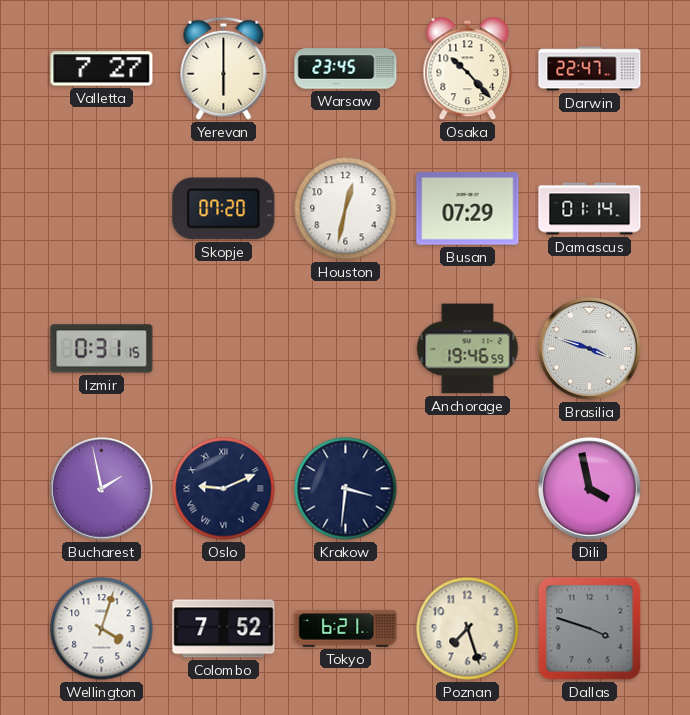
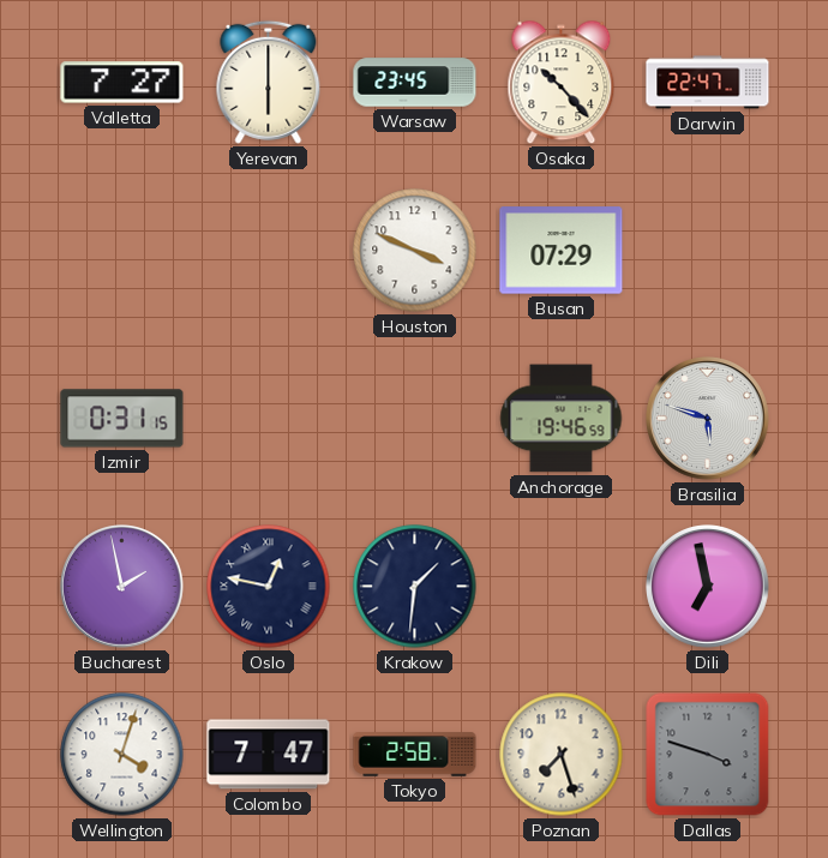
Skopje: 07:20 -> none (224, 209)
Houston: 12:32 -> 3:49 (415, 251)
Damascus: 01:14 -> none (590, 209)
Brasilia: 3:48 -> 5:48 (708, 419)
Oslo: 9:11 -> 12:47 (269, 587)
Krakow: 3:31 -> 1:31 (415, 587)
Dili: 3:58 -> 6:58 (708, 587)
Colombo: 7:52 -> 7:47 (269, 755)
Tokyo: 6:21 -> 2:58 (415, 755)
